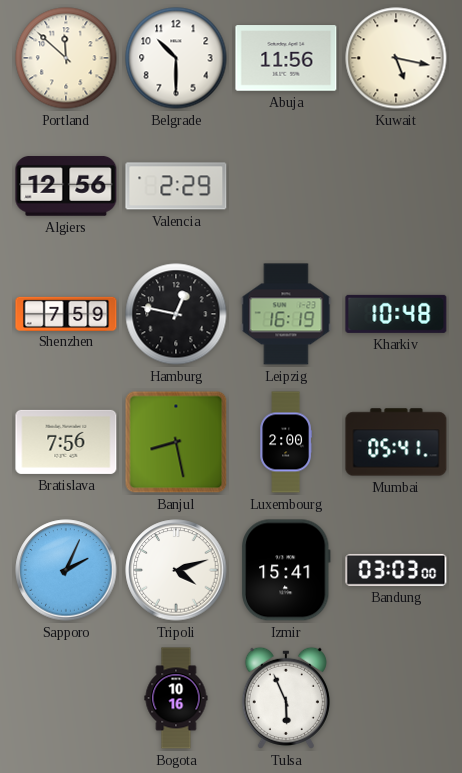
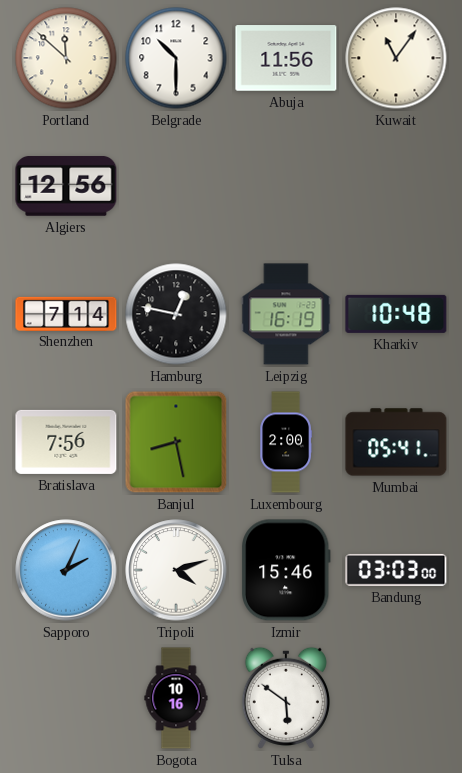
Kuwait: 5:17 -> 11:06 (396, 58)
Valencia: 2:29 -> none (176, 186)
Shenzhen: 7:59 -> 7:14 (66, 313)
Izmir: 15:41 -> 15:46 (287, 570)
Tulsa: 5:56 -> 5:51 (286, 698)
